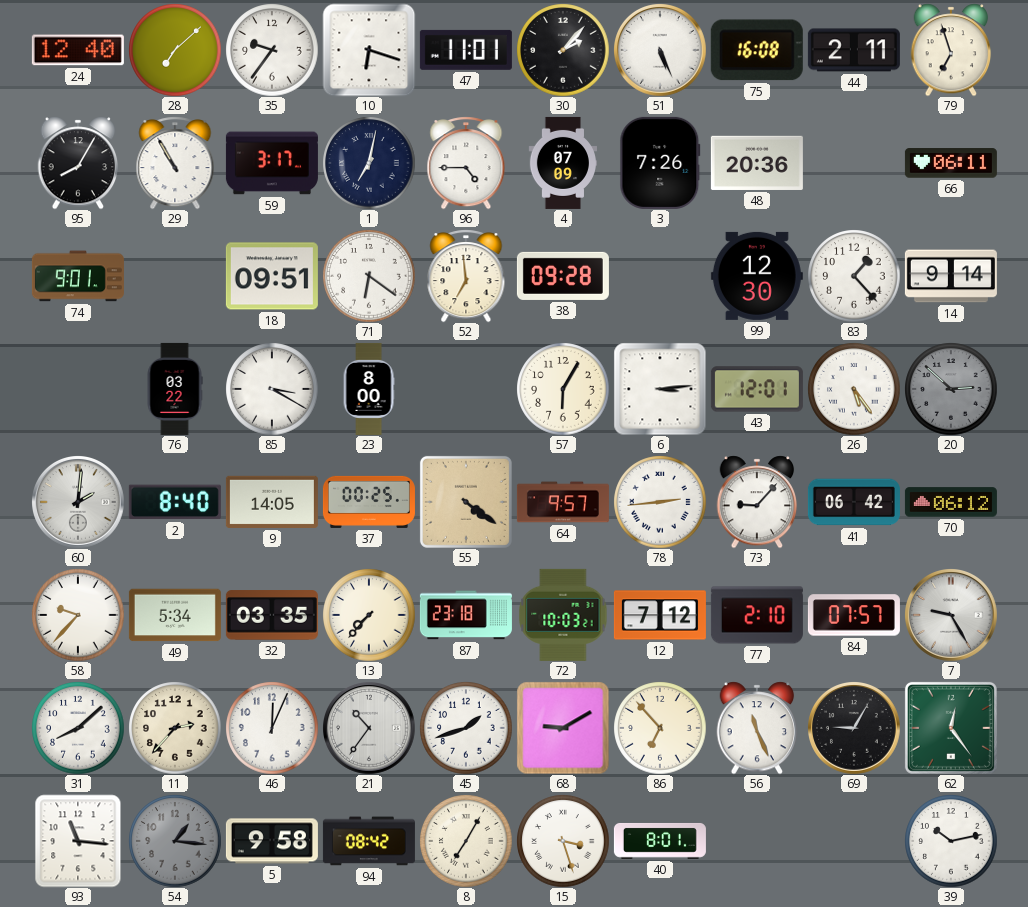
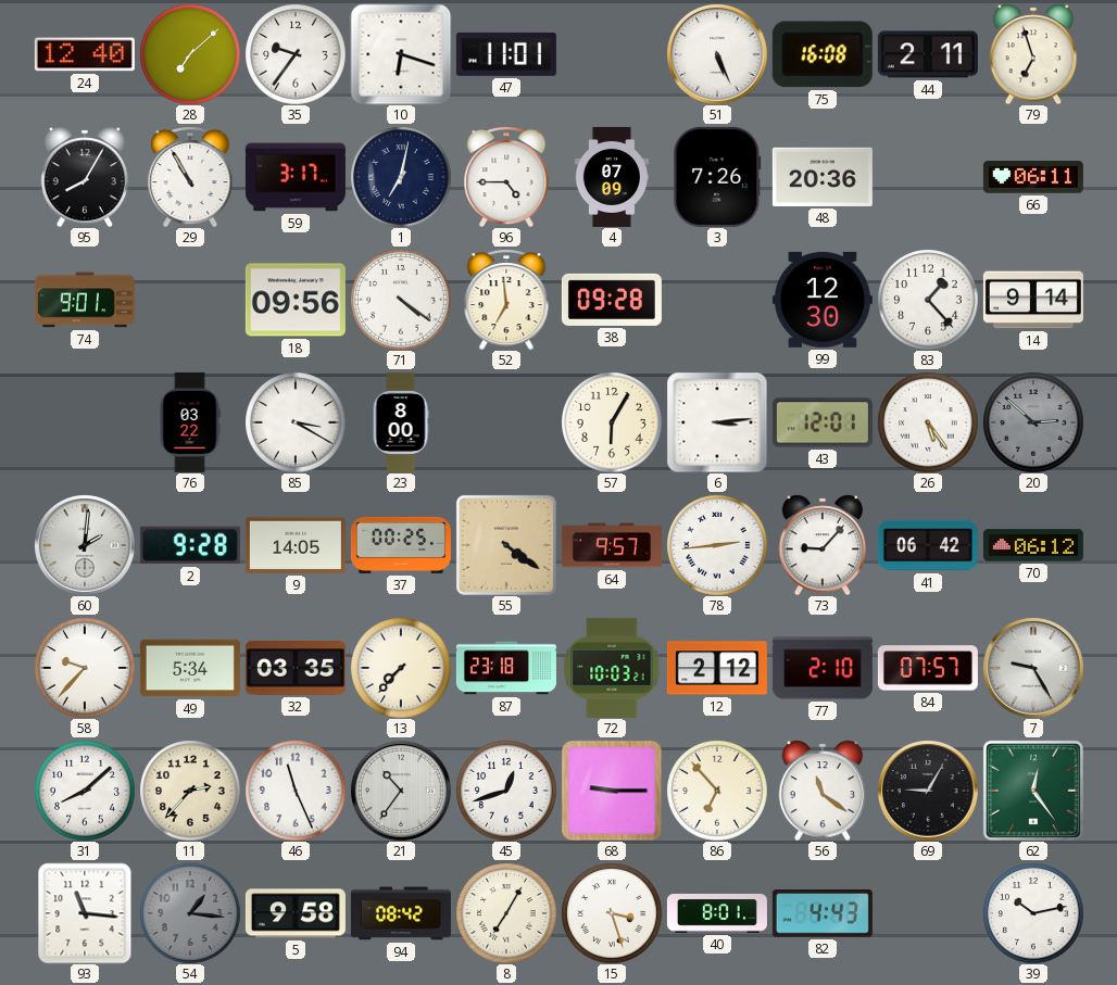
30: 2:07 -> none (563, 50)
18: 09:51 -> 09:56 (296, 300)
71: 6:21 -> 4:21 (401, 300)
2: 8:40 -> 9:28 (190, 545)
12: 7:12 -> 2:12 (717, 668)
46: 12:04 -> 11:26 (296, 791)
45: 1:42 -> 12:42 (506, 791)
68: 9:10 -> 9:15 (612, 791)
56: 11:26 -> 11:21 (823, 791)
82: none -> 4:43 (823, 914)
